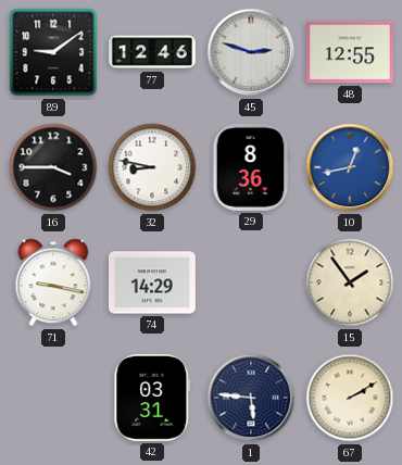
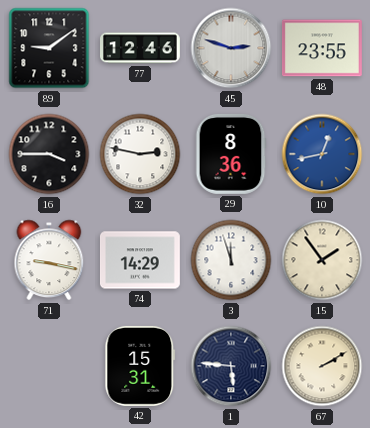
48: 12:55 -> 23:55 (322, 48)
32: 8:47 -> 2:47 (140, 154)
3: none -> 11:57 (231, 260)
42: 03:31 -> 15:31 (140, 366)
